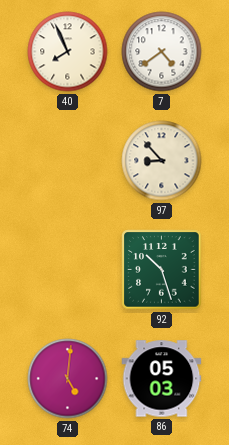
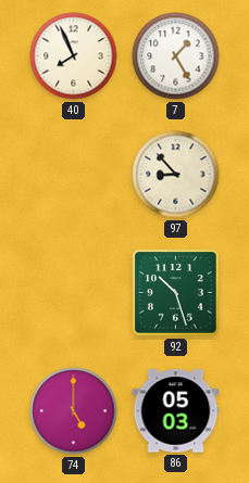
7: 4:39 -> 1:25 (176, 56)
74: 5:01 -> 5:00 (74, 411)
